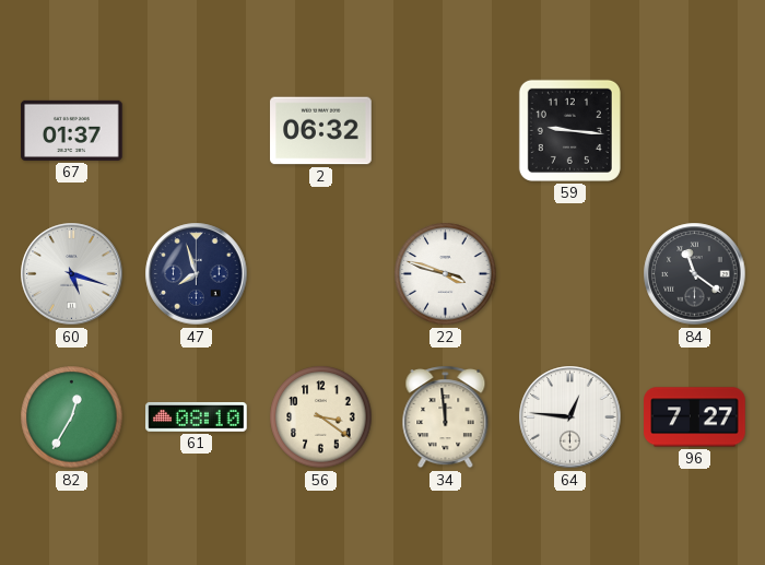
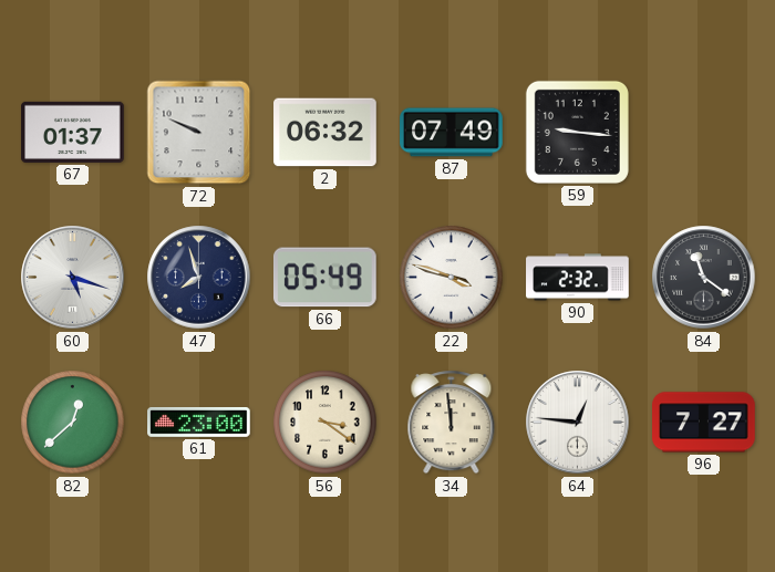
72: none -> 9:49 (199, 133)
87: none -> 07:49 (452, 133)
66: none -> 05:49 (324, 278)
90: none -> 2:32 (578, 278)
82: 12:35 -> 12:38 (73, 423)
61: 08:10 -> 23:00 (199, 422)
